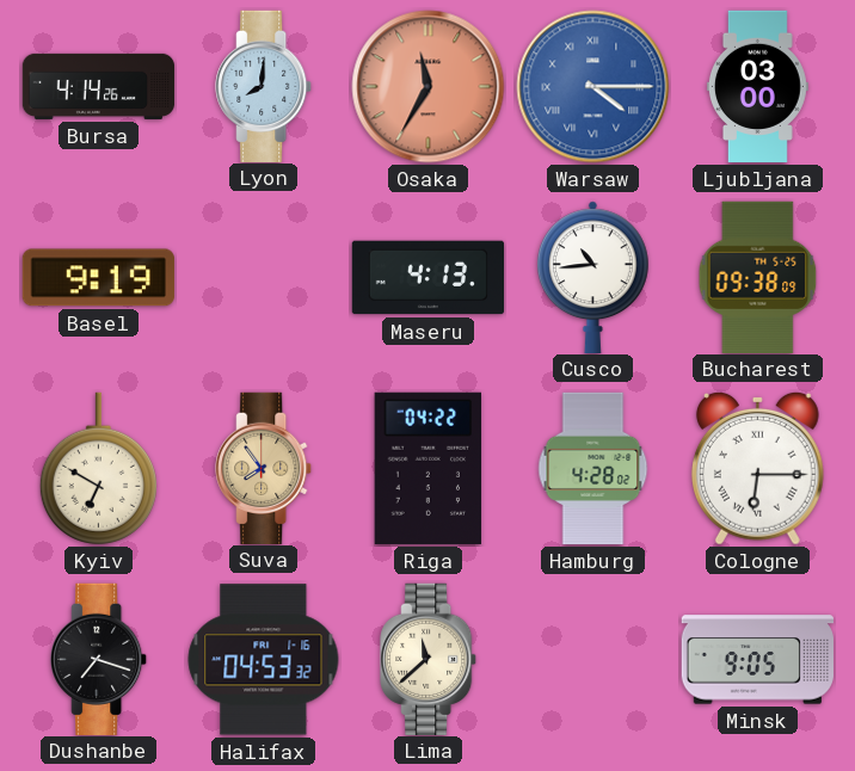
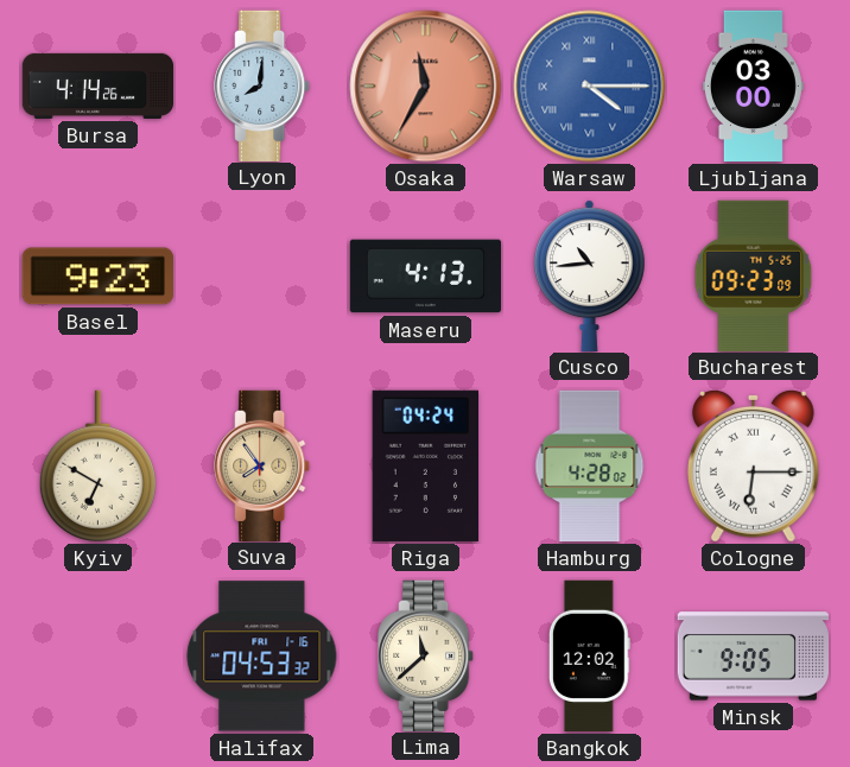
Basel: 9:19 -> 9:23 (97, 277)
Bucharest: 09:38 -> 09:23 (754, 275)
Riga: 04:22 -> 04:24 (425, 465)
Dushanbe: 7:18 -> none (99, 659)
Bangkok: none -> 12:02 (589, 657)
